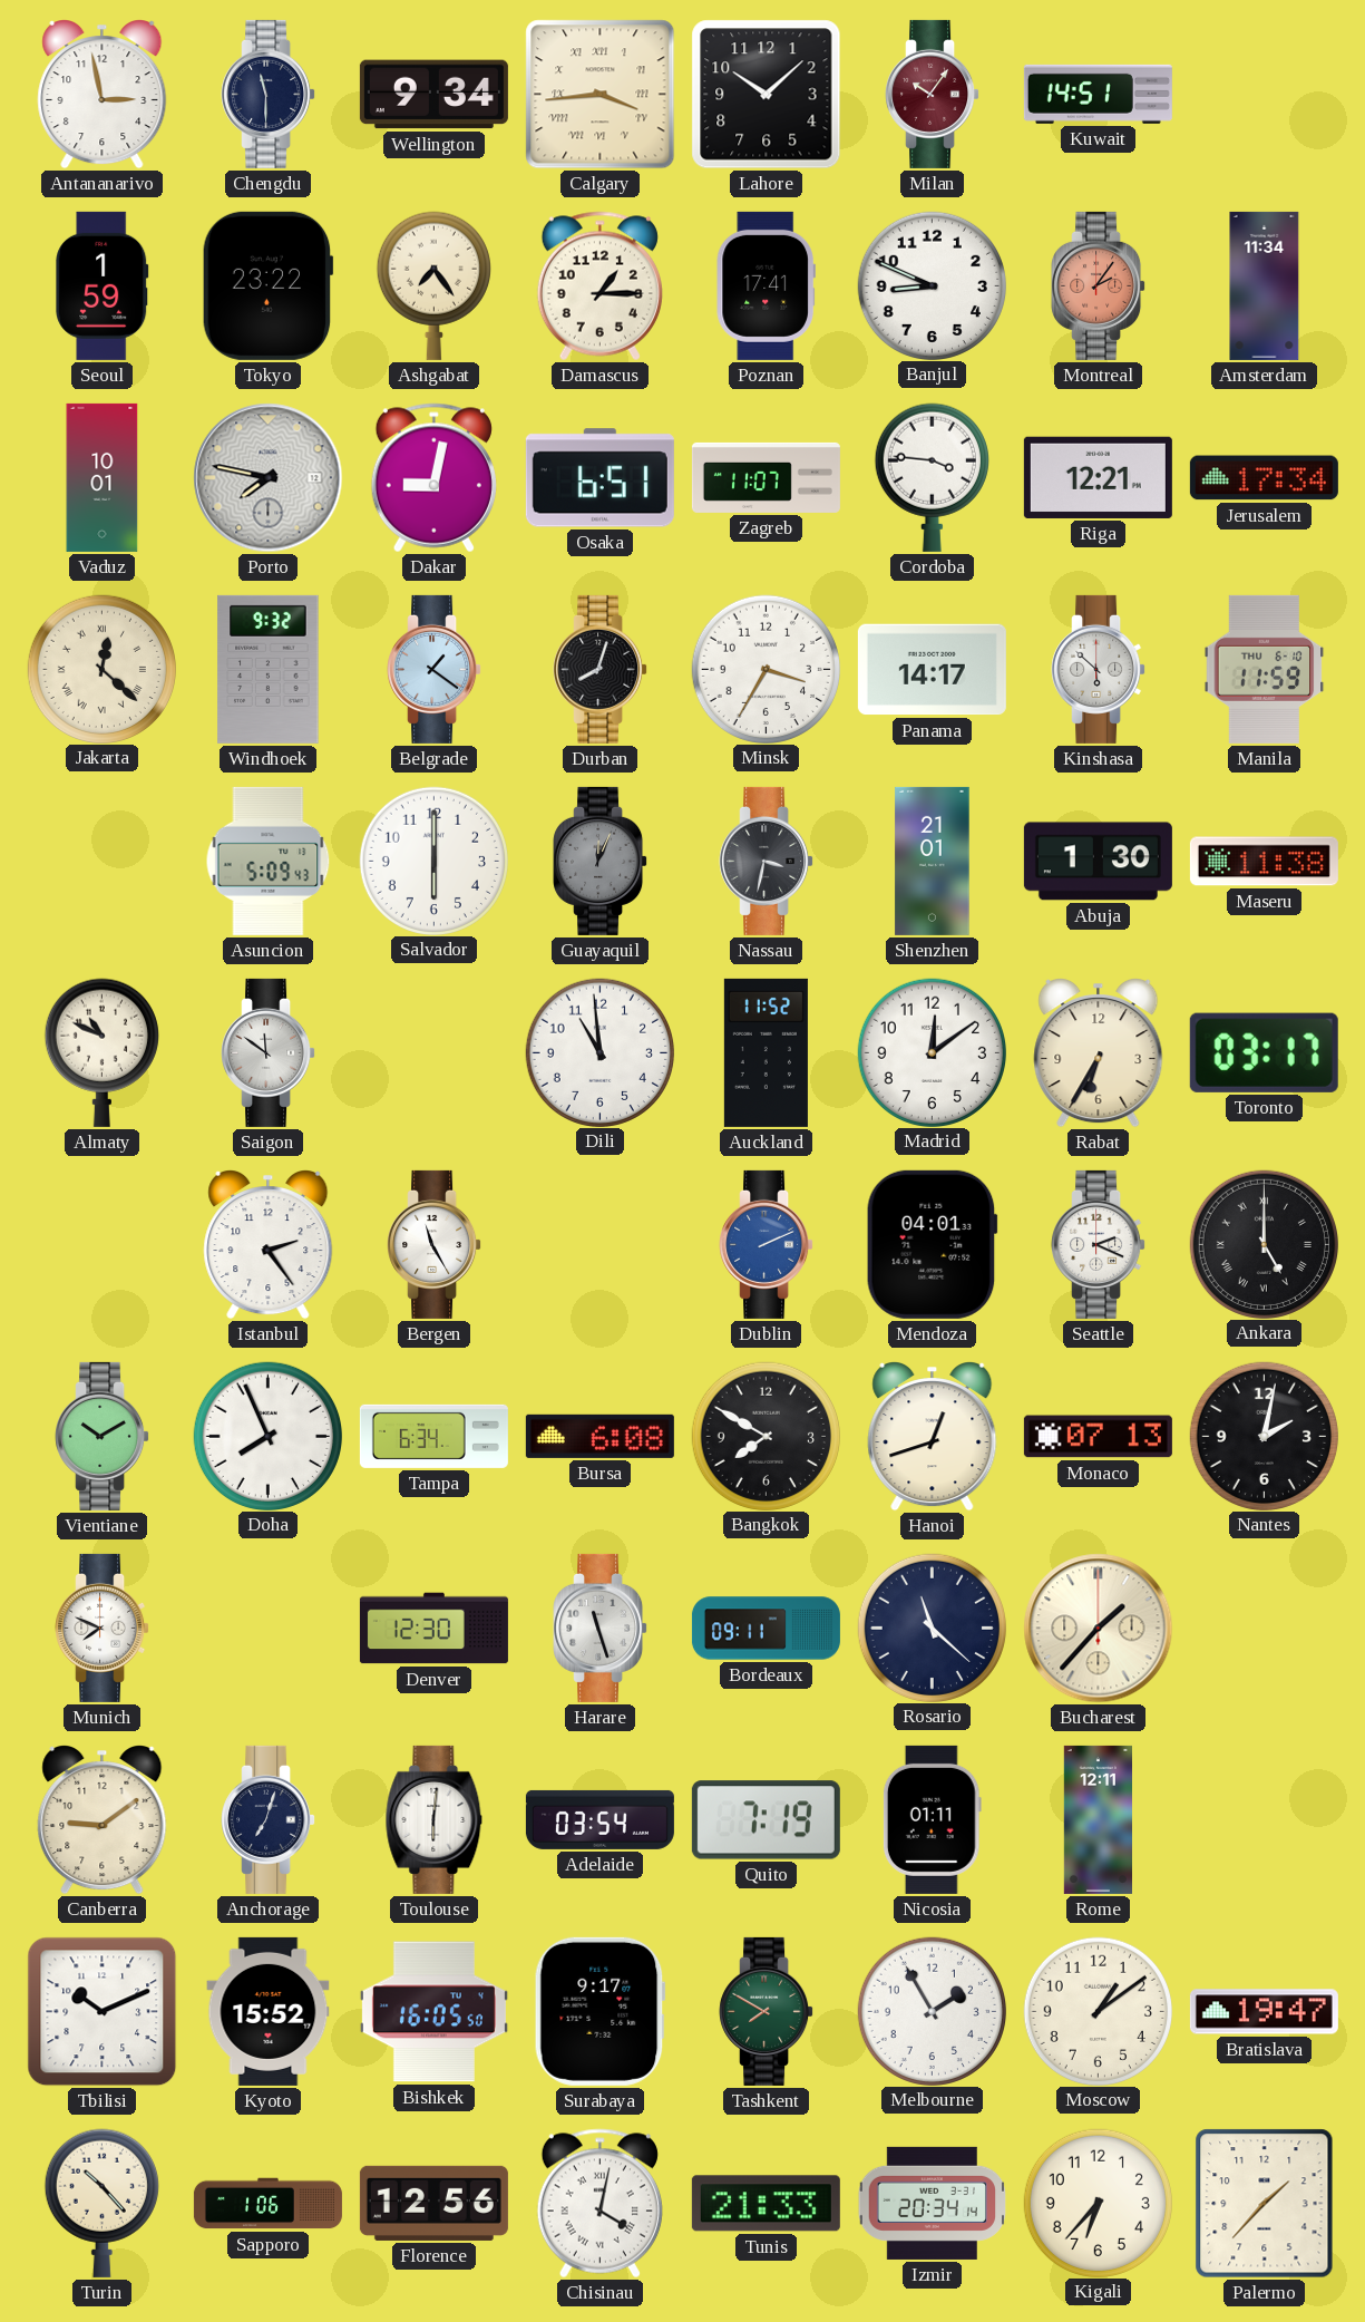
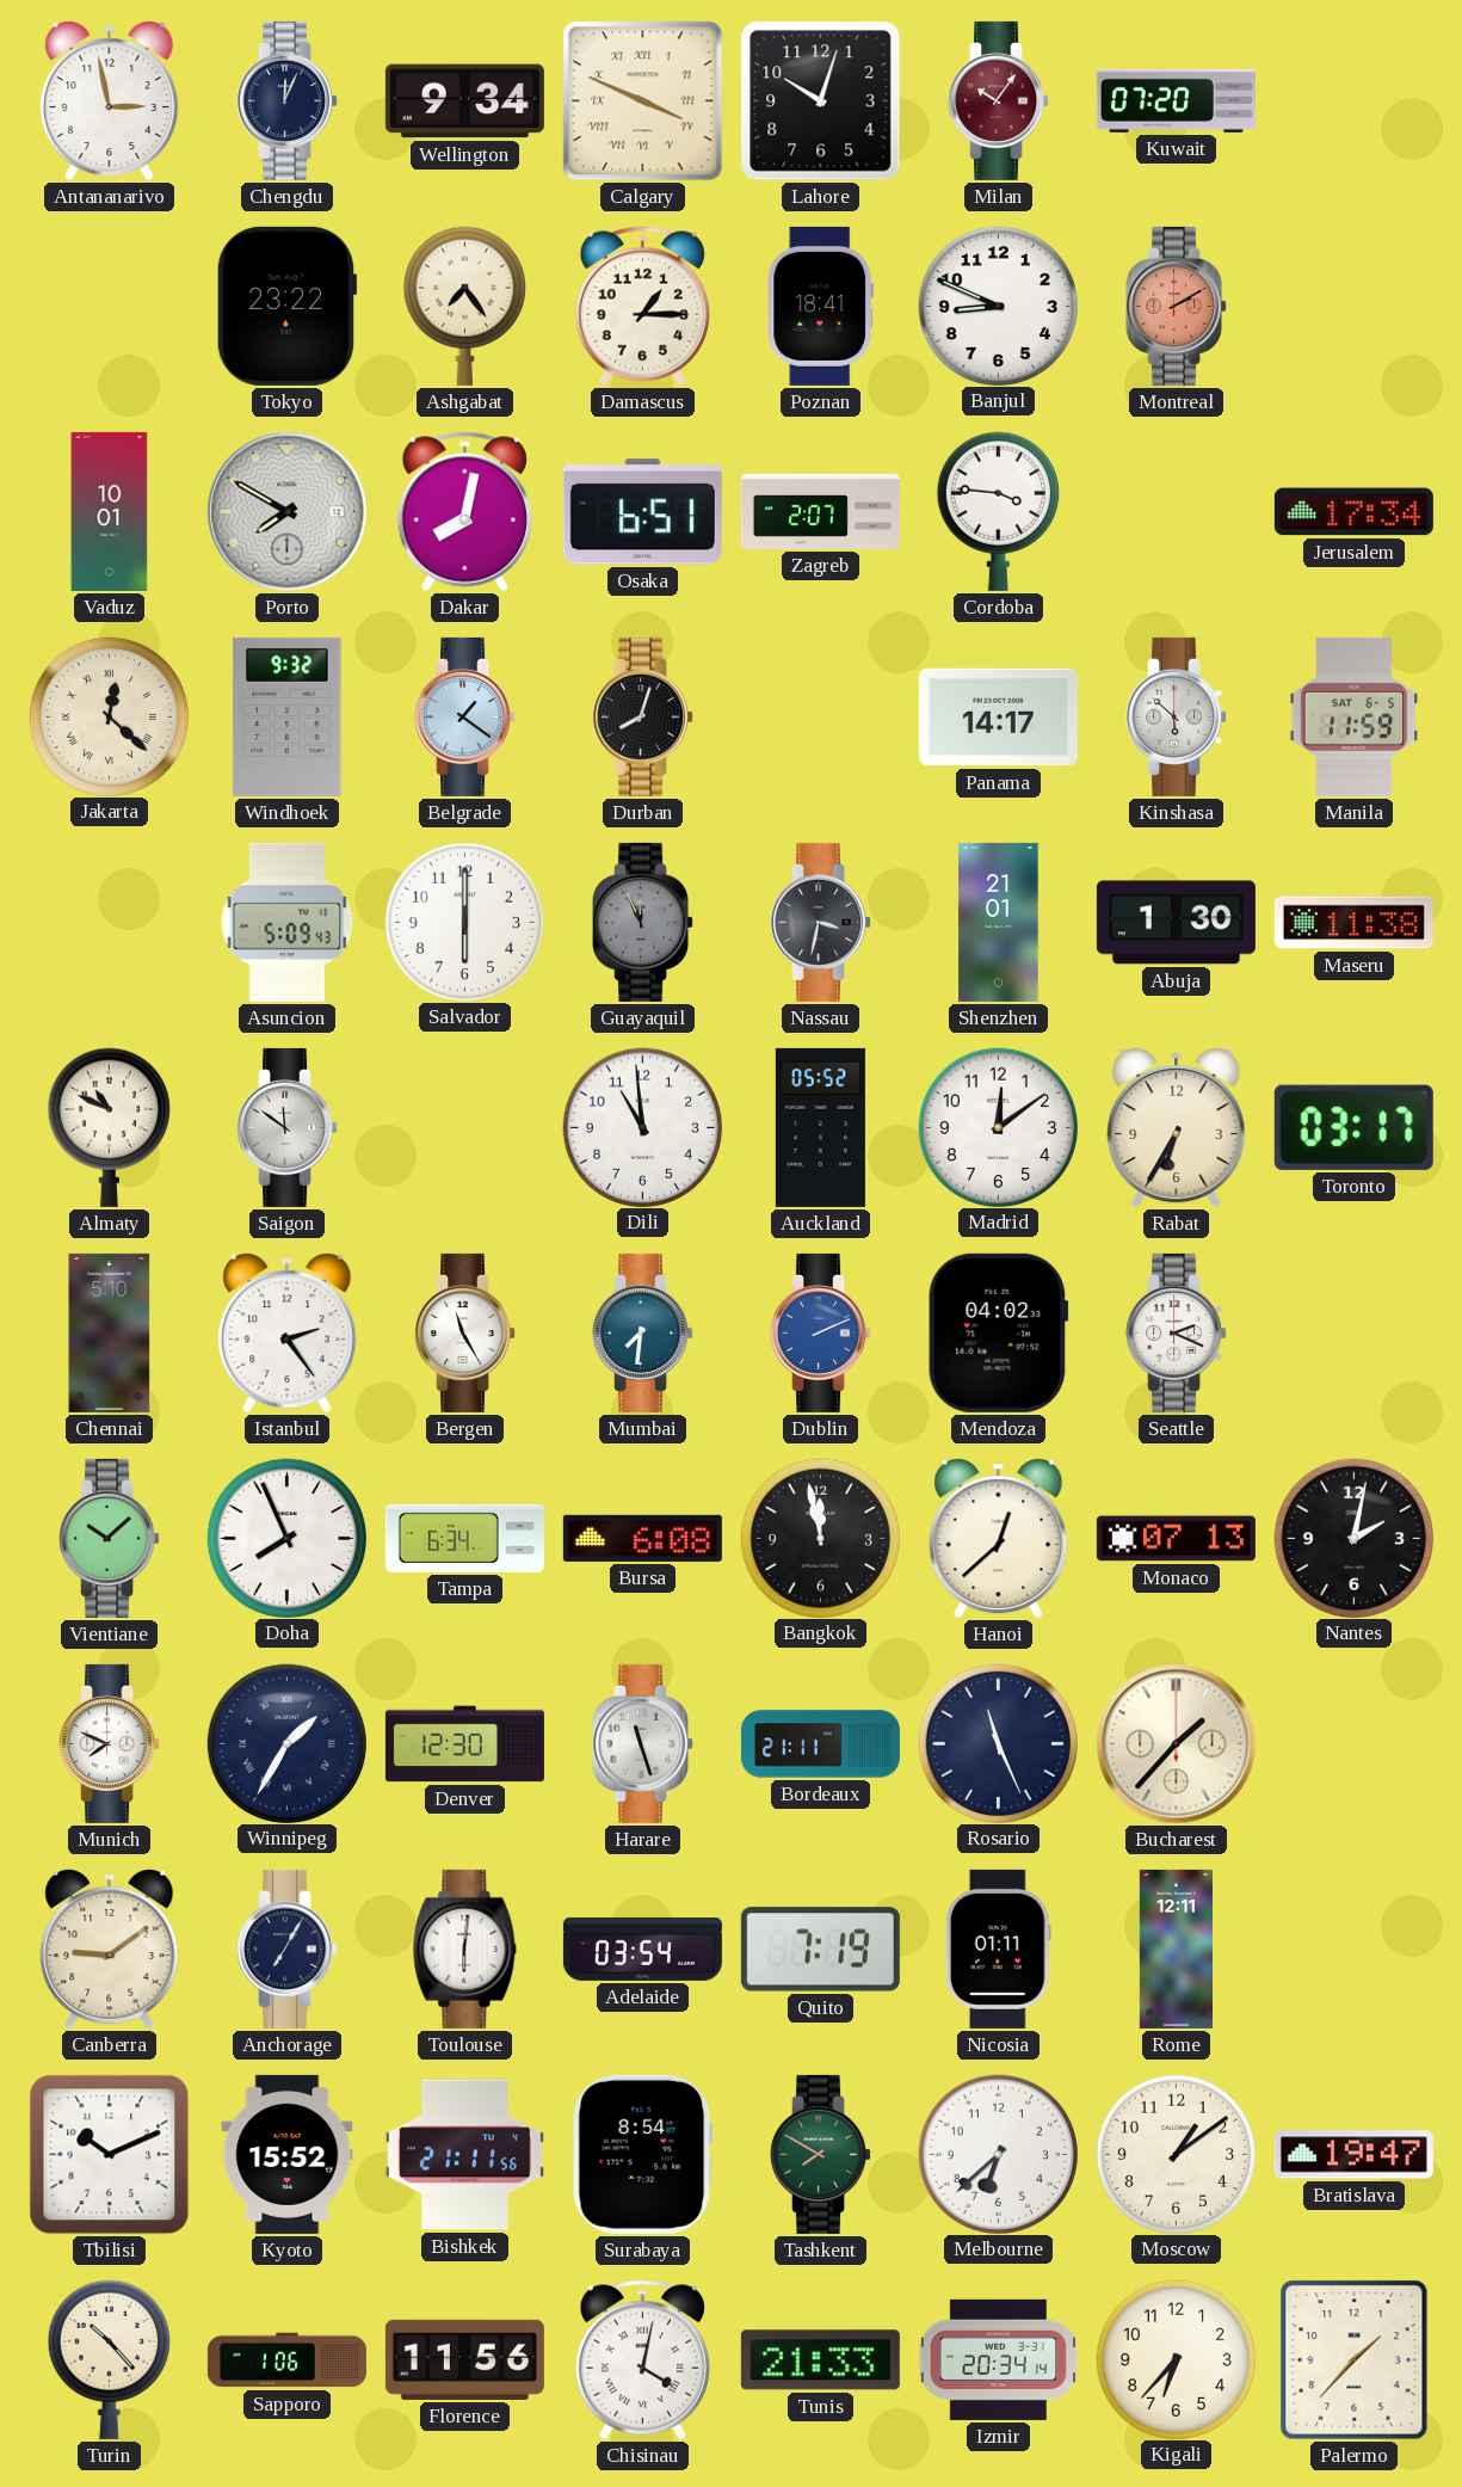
Chengdu: 11:30 -> 12:04 (288, 100)
Calgary: 3:44 -> 3:49 (643, 101)
Lahore: 10:08 -> 10:03 (821, 101)
Kuwait: 14:51 -> 07:20 (1176, 100)
Seoul: 1:59 -> none (103, 285)
Poznan: 17:41 -> 18:41 (820, 306)
Montreal: 2:06 -> 2:10 (1177, 306)
Amsterdam: 11:34 -> none (1265, 285)
Porto: 7:47 -> 7:50 (288, 512)
Dakar: 9:02 -> 8:02 (464, 512)
Zagreb: 11:07 -> 2:07 (820, 511)
Riga: 12:21 -> none (1098, 477)
Minsk: 3:35 -> none (766, 669)
Manila date: THU 6-10 -> SAT 6-5 (1355, 716)
Guayaquil: 12:04 -> 11:56 (643, 922)
Auckland: 11:52 -> 05:52 (820, 1127)
Chennai: none -> 5:10 (110, 1332)
Mumbai: none -> 7:31 (643, 1332)
Mendoza: 04:01 -> 04:02 (998, 1332)
Ankara: 5:00 -> none (1264, 1244)
Vientiane: 10:10 -> 10:08 (110, 1538)
Bangkok: 7:50 -> 11:58 (820, 1538)
Hanoi: 12:42 -> 12:38 (999, 1539)
Winnipeg: none -> 1:35 (286, 1743)
Bordeaux: 09:11 -> 21:11 (820, 1744)
Rosario: 11:22 -> 11:26 (998, 1743)
Anchorage: 7:03 -> 7:05 (288, 1949)
Bishkek: 16:05 -> 21:11 (464, 2155)
Surabaya: 9:17 -> 8:54 (642, 2154)
Melbourne: 1:55 -> 6:38 (998, 2154)
Florence: 12:56 -> 11:56 (464, 2359)
